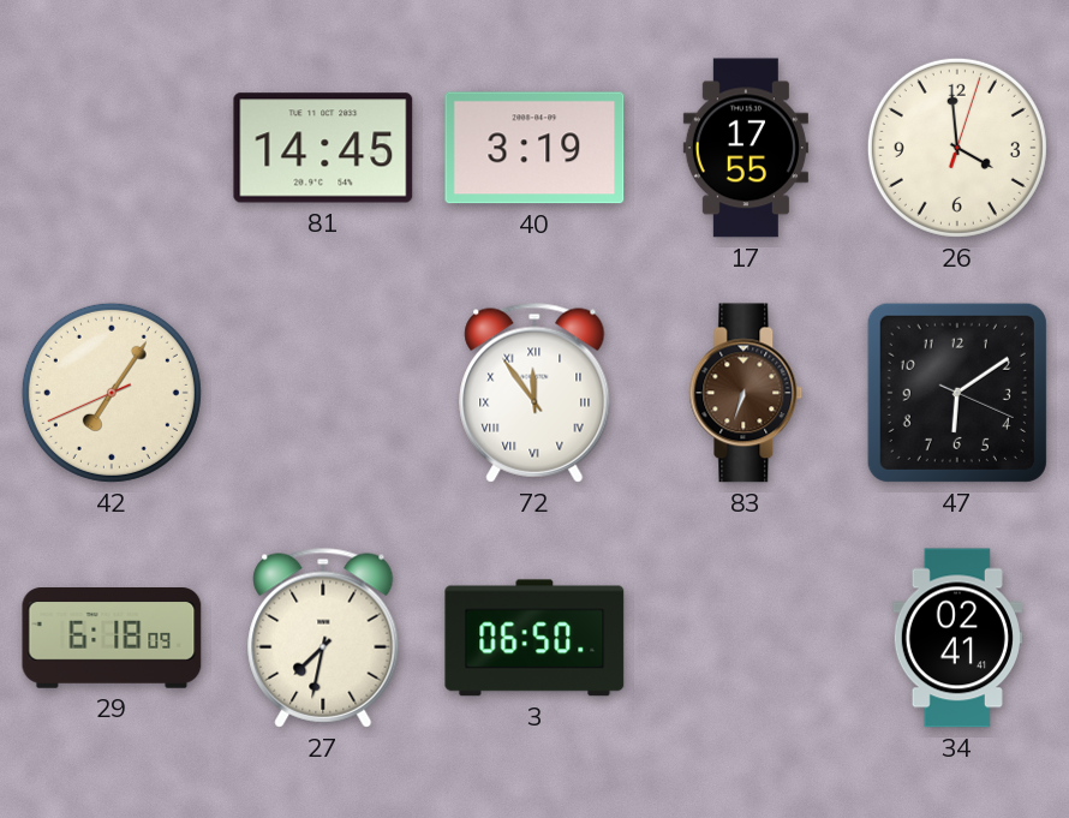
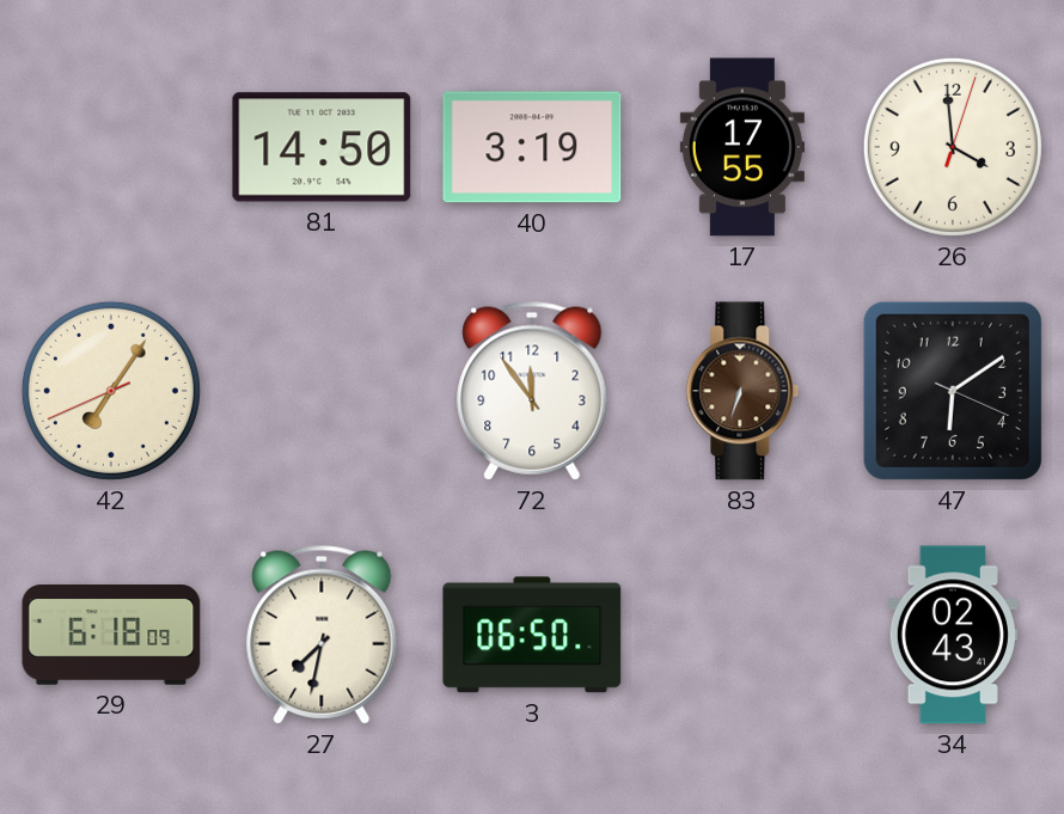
81: 14:45 -> 14:50 (322, 147)
72 numerals: Roman -> Arabic (532, 391)
34: 02:41 -> 02:43 (953, 635)
